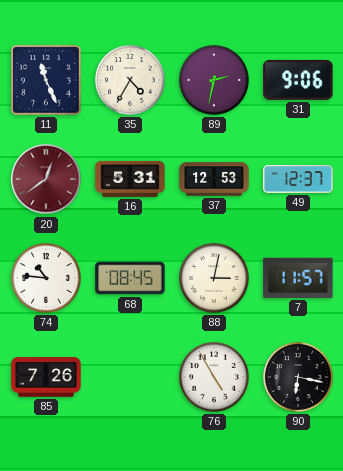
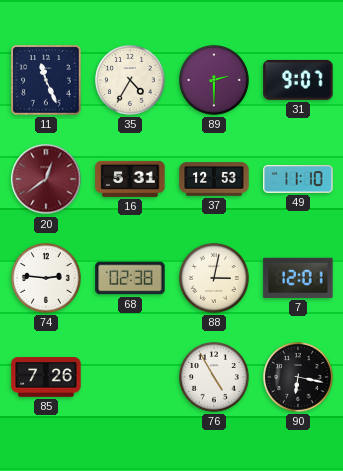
89: 2:32 -> 2:30 (215, 81)
31: 9:06 -> 9:07 (298, 80)
49: 12:37 -> 11:10 (298, 179)
74: 10:46 -> 2:46 (47, 279)
68: 08:45 -> 02:38 (130, 278)
7: 11:57 -> 12:01 (298, 278)
